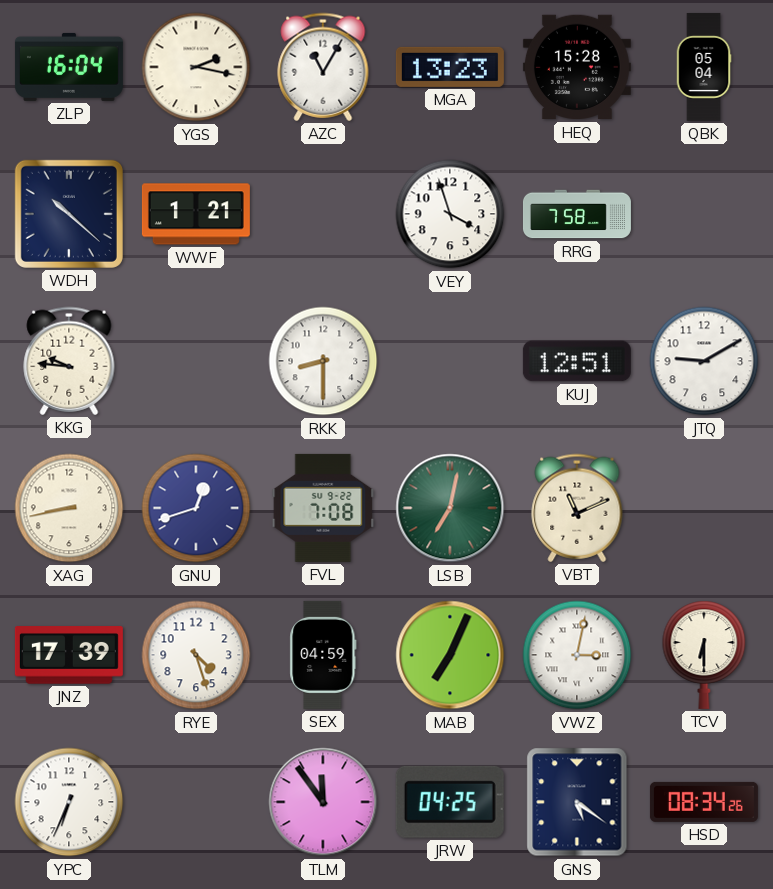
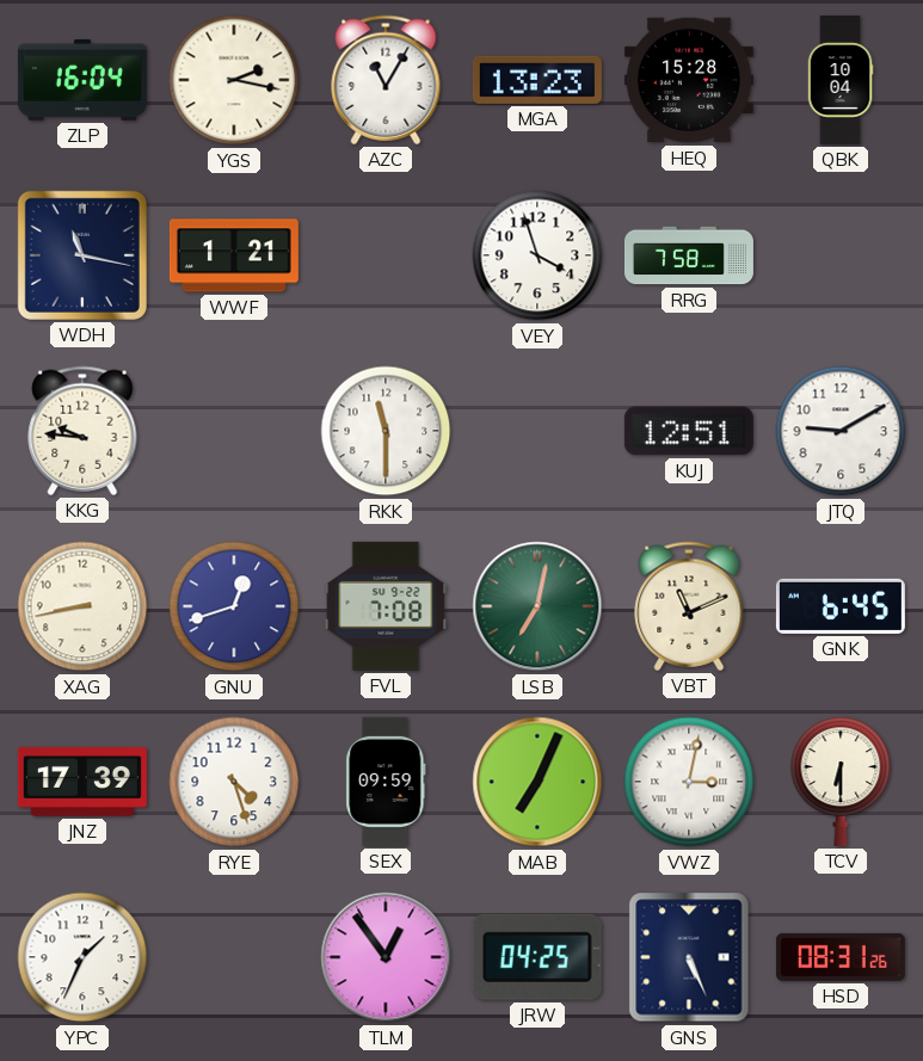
QBK: 05:04 -> 10:04 (841, 80)
WDH: 10:22 -> 11:17 (82, 255)
RKK: 8:30 -> 11:30 (386, 431)
GNK: none -> 6:45 (841, 606)
SEX: 04:59 -> 09:59 (386, 782)
YPC: 6:34 -> 1:34 (82, 957)
TLM: 11:54 -> 12:54 (386, 957)
GNS: 5:21 -> 5:26 (689, 957)
HSD: 08:34 -> 08:31 (841, 957)
